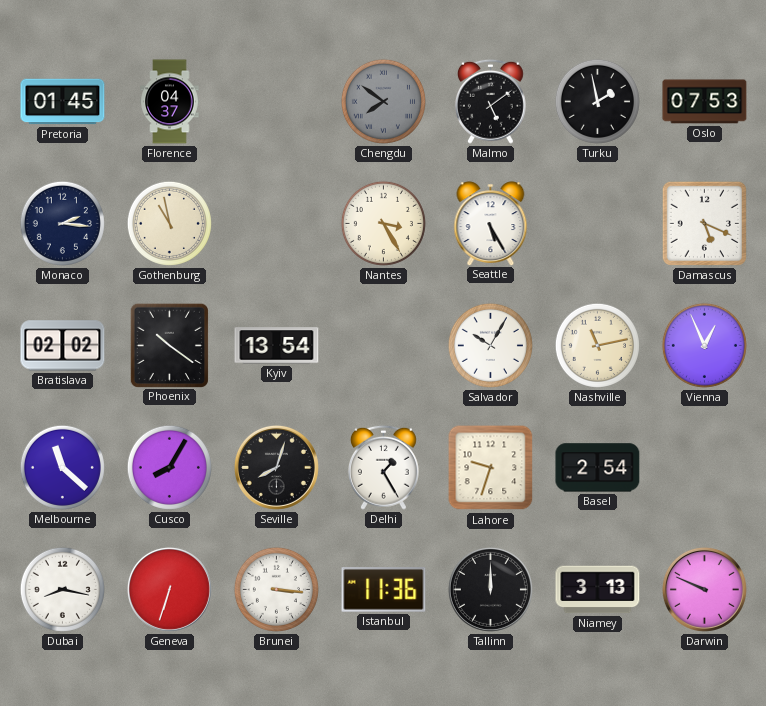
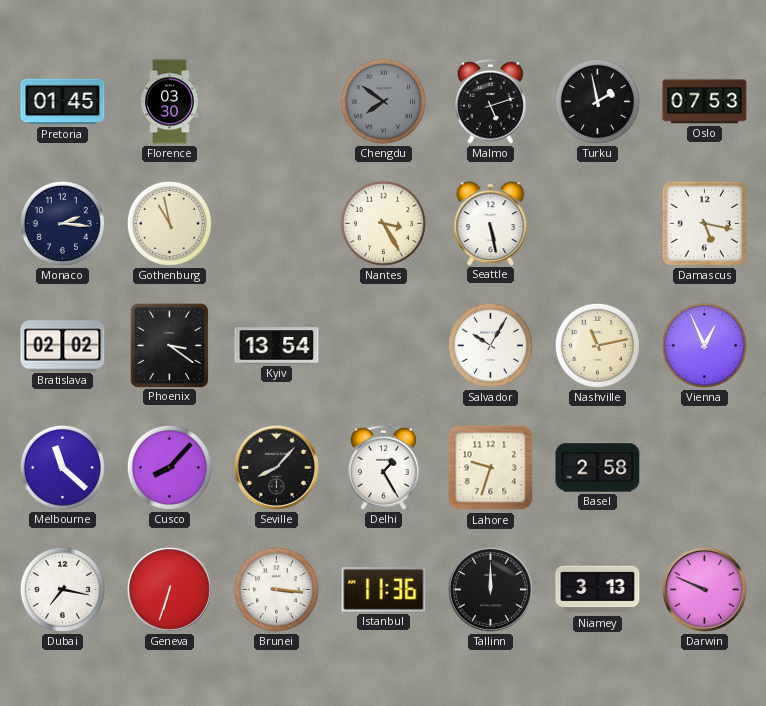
Florence: 04:37 -> 03:30 (170, 102)
Malmo: 5:09 -> 5:12 (490, 101)
Seattle: 5:25 -> 5:28 (491, 223)
Damascus: 5:19 -> 5:17 (704, 223)
Phoenix: 10:21 -> 3:21 (169, 345)
Cusco: 8:05 -> 8:07 (169, 467)
Seville: 8:03 -> 8:07 (276, 467)
Basel: 2:54 -> 2:58 (598, 468)
Dubai: 8:17 -> 7:17 (62, 589)
